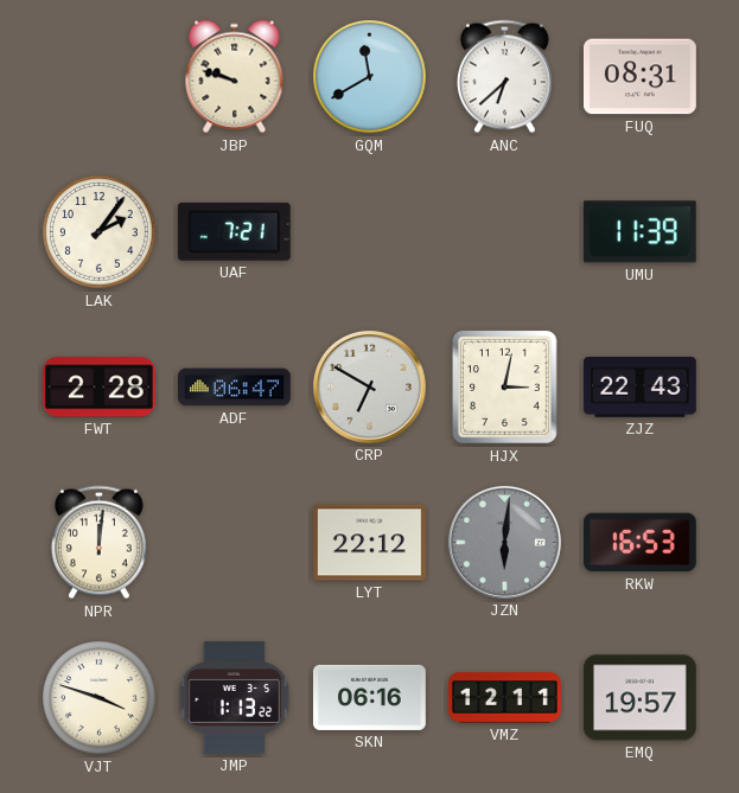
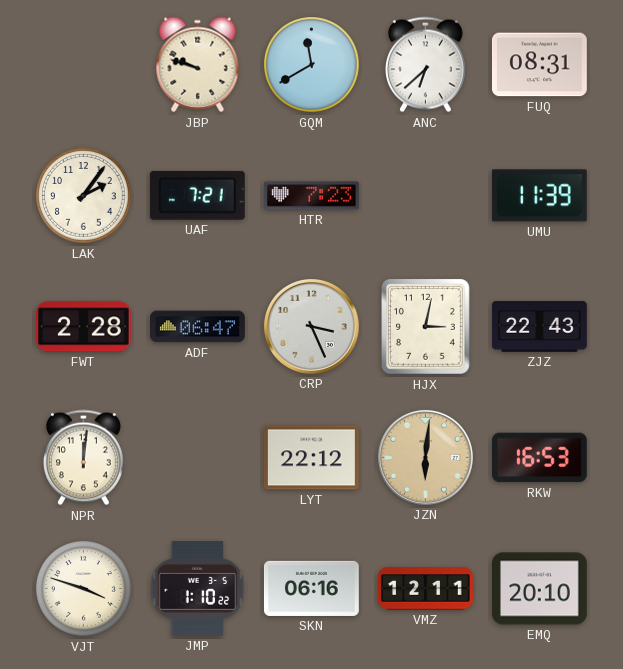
HTR: none -> 7:23 (312, 196)
CRP: 6:50 -> 3:26 (311, 326)
JZN dial: grey -> champagne (425, 457)
JMP: 1:13 -> 1:10 (198, 588)
EMQ: 19:57 -> 20:10 (539, 589)
